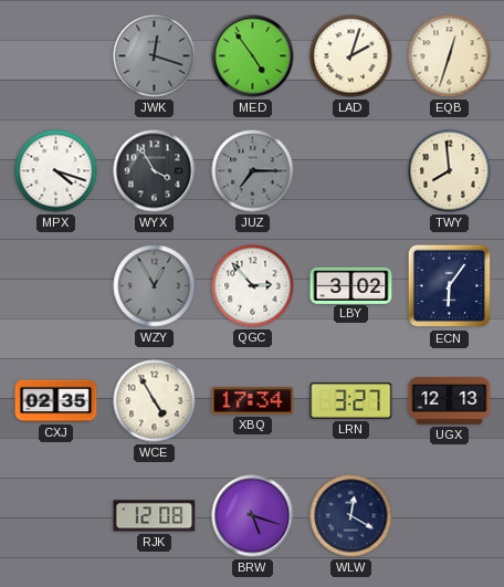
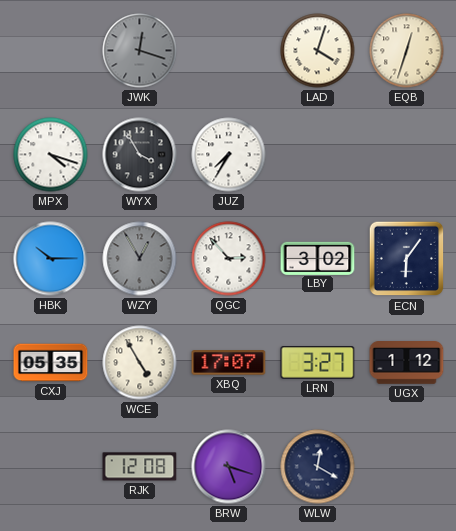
MED: 4:54 -> none (253, 56)
LAD: 2:03 -> 4:03 (318, 51)
JUZ: 7:15 -> 7:35 (229, 155)
JUZ dial: grey -> white (229, 155)
TWY: 7:59 -> none (450, 171)
HBK: none -> 10:15 (51, 259)
CXJ: 02:35 -> 05:35 (51, 363)
XBQ: 17:34 -> 17:07 (229, 363)
UGX: 12:13 -> 1:12 (407, 363)
